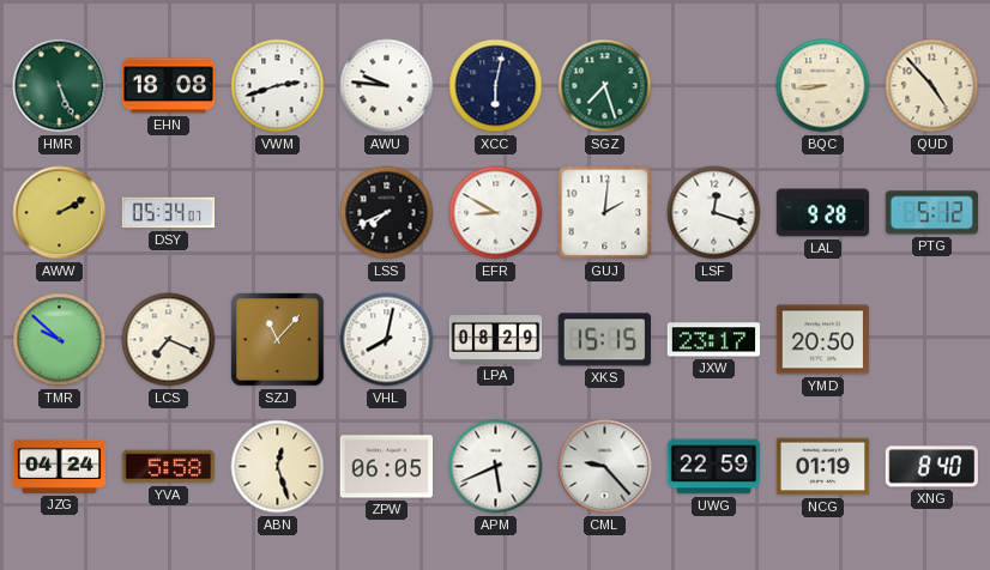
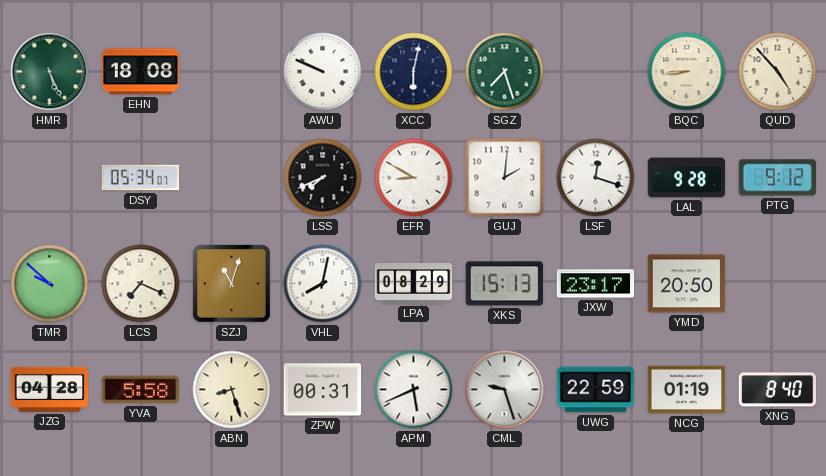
VWM: 2:42 -> none (278, 86)
AWU: 9:46 -> 9:49 (323, 72)
AWW: 2:10 -> none (60, 213)
PTG: 5:12 -> 9:12 (777, 178)
SZJ: 11:07 -> 11:03 (232, 284)
XKS: 15:15 -> 15:13 (504, 284)
JZG: 04:24 -> 04:28 (50, 389)
ABN: 12:27 -> 8:27 (232, 390)
ZPW: 06:05 -> 00:31 (323, 390)
CML: 9:23 -> 9:27 (505, 390)
